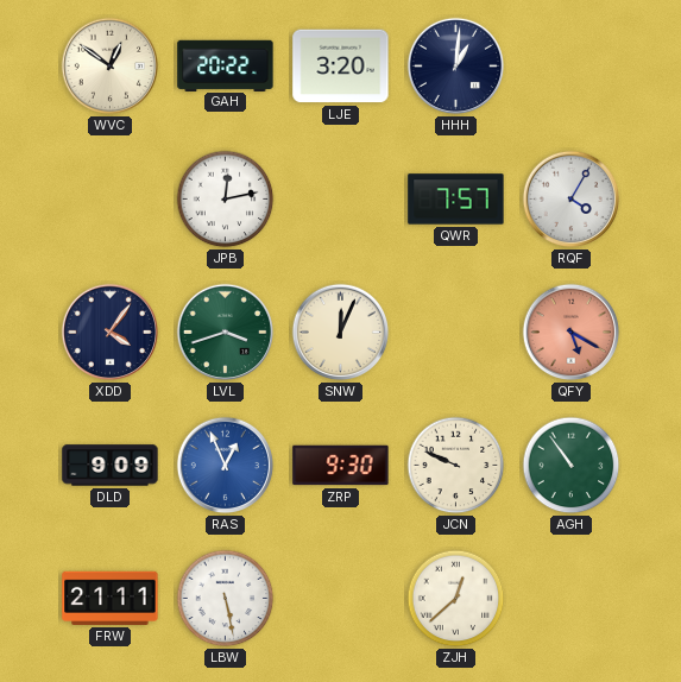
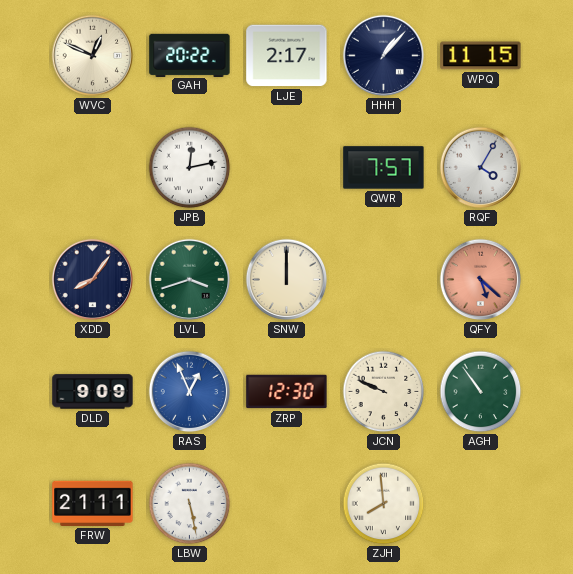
WVC: 12:51 -> 12:49 (93, 56)
LJE: 3:20 -> 2:17 (287, 56)
HHH: 1:01 -> 1:07 (384, 56)
WPQ: none -> 11:15 (481, 56)
XDD: 4:06 -> 8:06 (93, 280)
SNW: 12:04 -> 12:00 (287, 280)
QFY: 5:20 -> 5:22 (481, 280)
ZRP: 9:30 -> 12:30 (287, 392)
ZJH: 12:38 -> 7:59 (384, 504)
